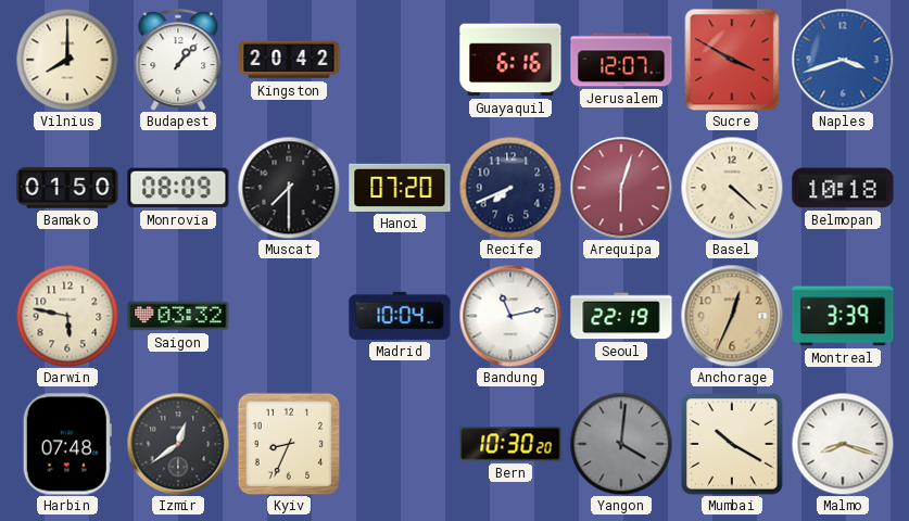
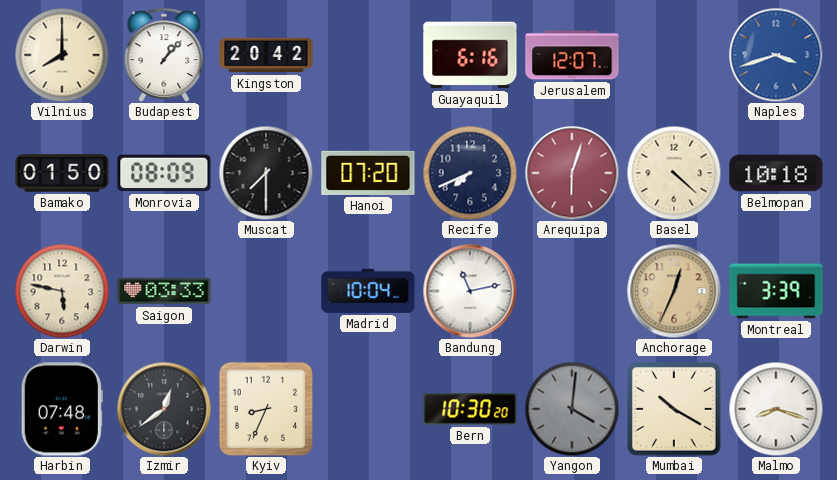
Sucre: 3:50 -> none (732, 60)
Saigon: 03:32 -> 03:33 (164, 291)
Seoul: 22:19 -> none (621, 316)
